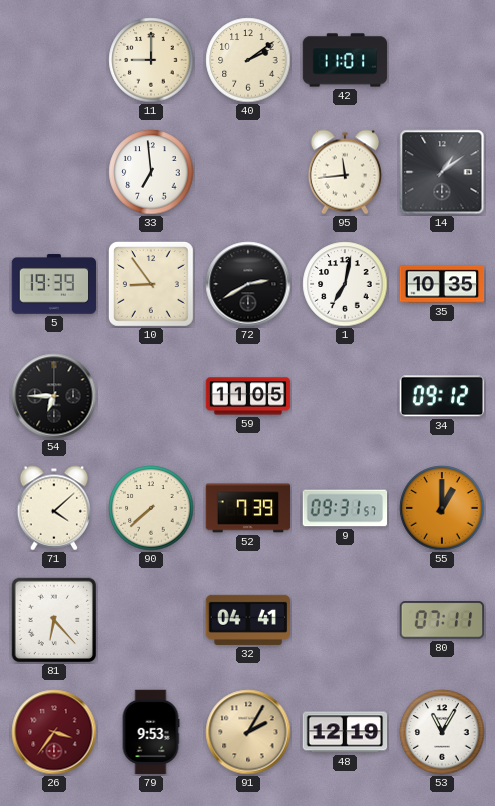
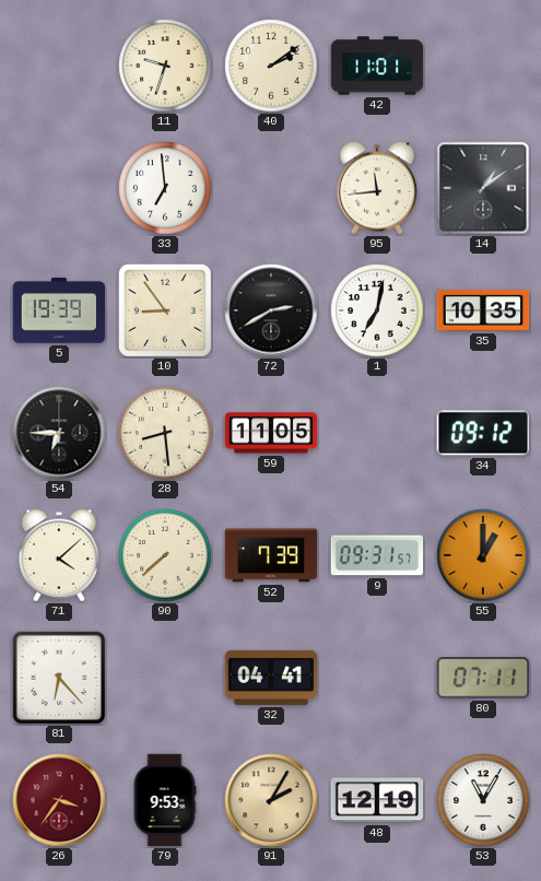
11: 9:00 -> 9:33 (165, 66)
28: none -> 8:29 (165, 433)
